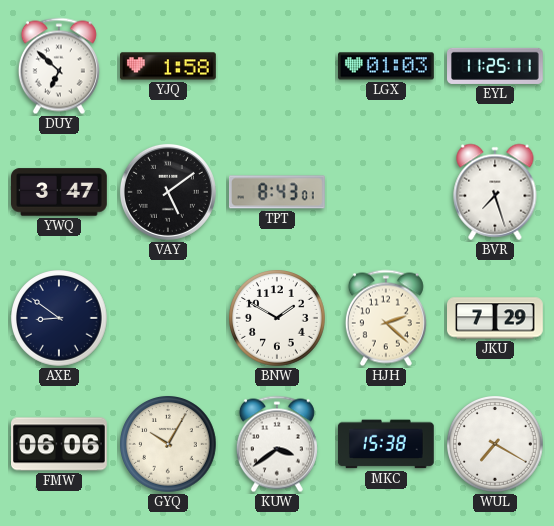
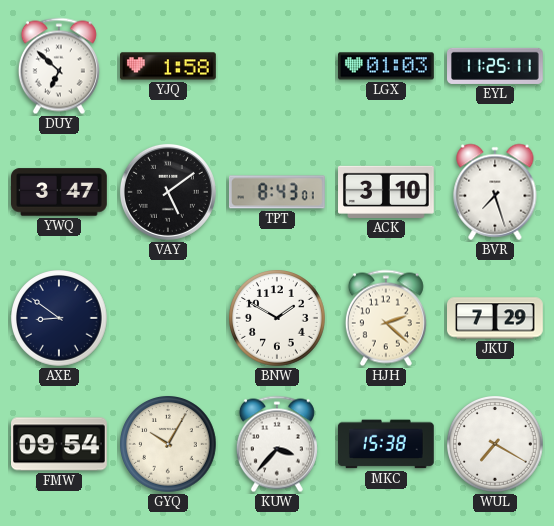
ACK: none -> 3:10 (387, 192)
FMW: 06:06 -> 09:54 (60, 444)
KUW: 3:39 -> 3:37 (277, 444)
